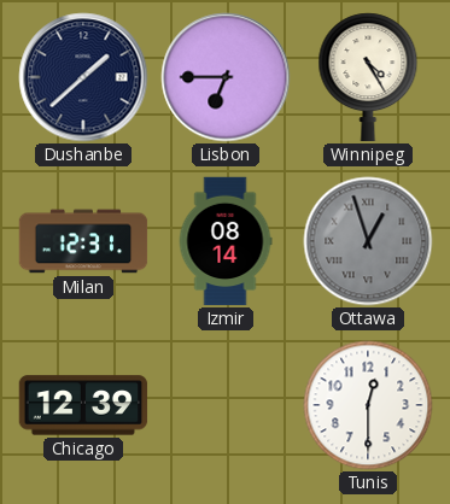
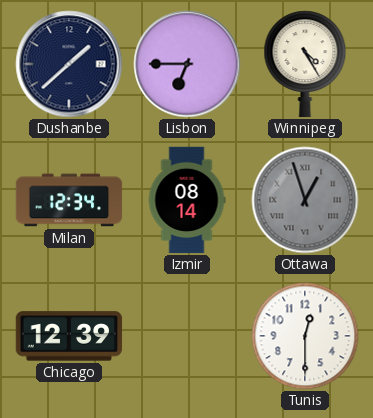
Milan: 12:31 -> 12:34 (69, 200)
